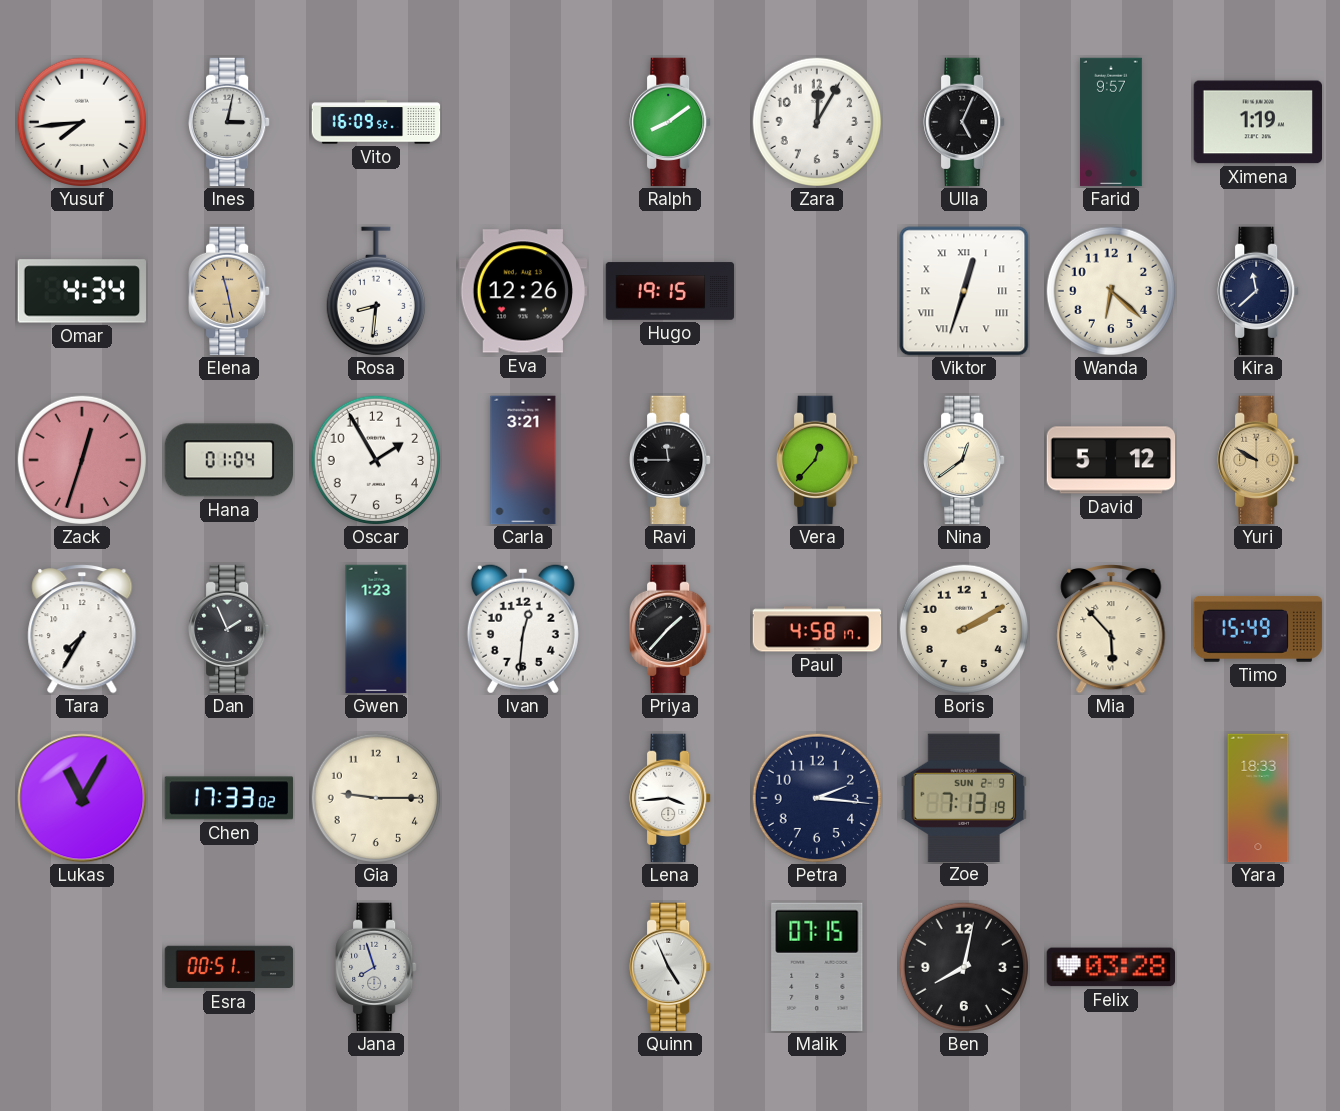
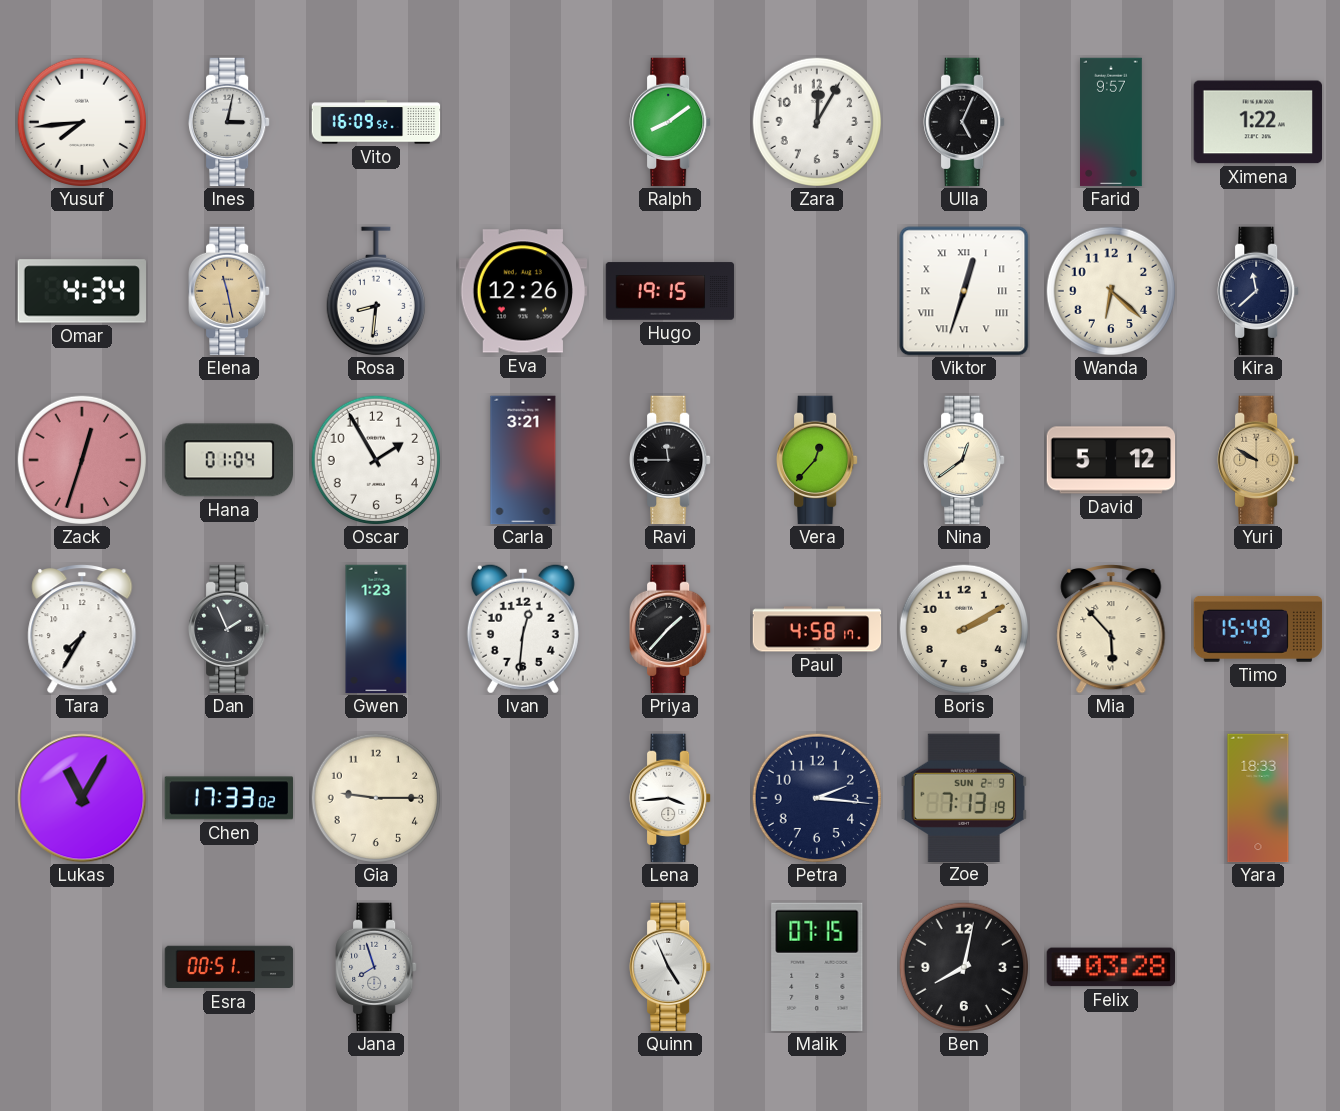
Ximena: 1:19 -> 1:22 (1257, 122)
